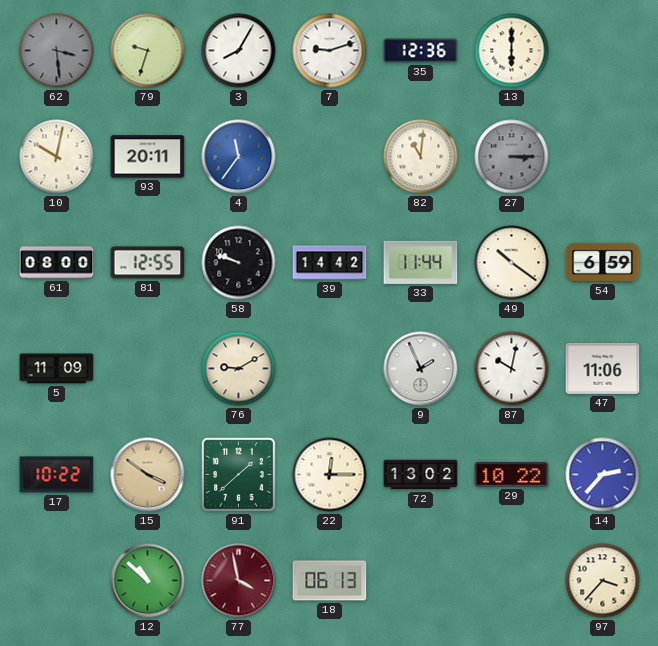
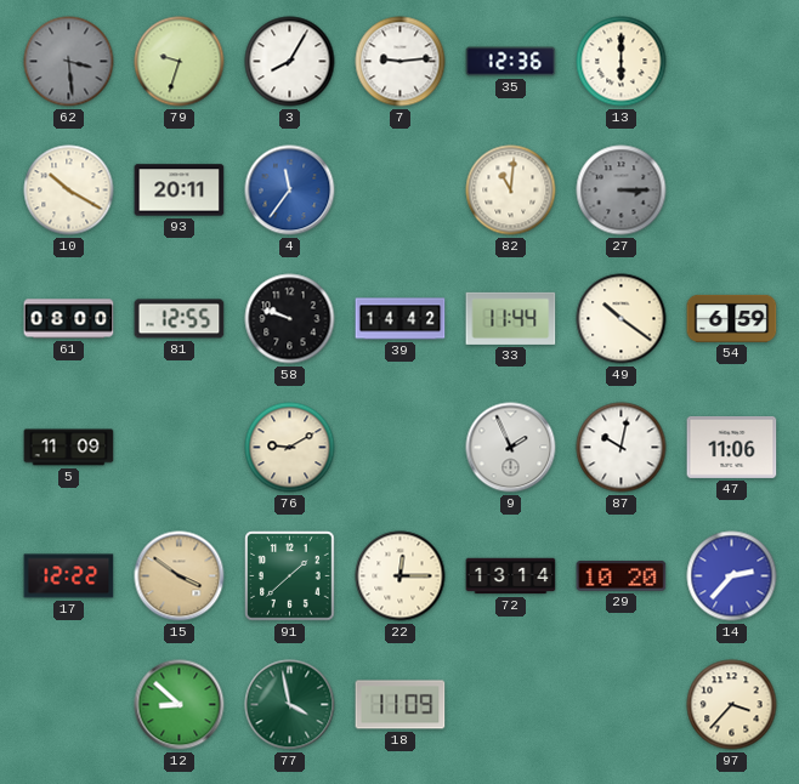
7: 9:12 -> 9:14 (401, 62)
10: 10:02 -> 10:20 (69, 191)
17: 10:22 -> 12:22 (69, 576)
72: 13:02 -> 13:14 (511, 576)
29: 10:22 -> 10:20 (622, 576)
12: 10:52 -> 8:52 (180, 705)
77 dial: burgundy -> green (290, 705)
18: 06:13 -> 11:09 (401, 705)
